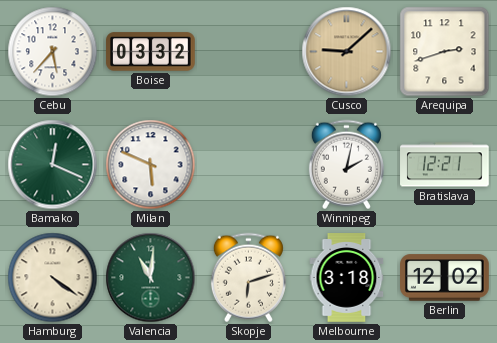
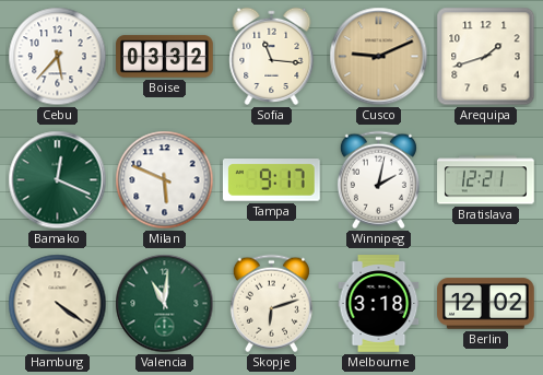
Sofia: none -> 11:16 (272, 56)
Cusco: 9:08 -> 9:11 (379, 57)
Arequipa: 2:42 -> 1:42 (486, 57)
Tampa: none -> 9:17 (271, 180)
